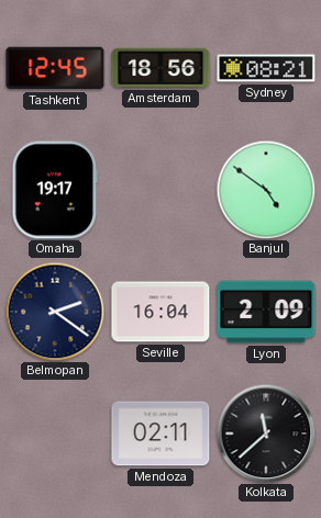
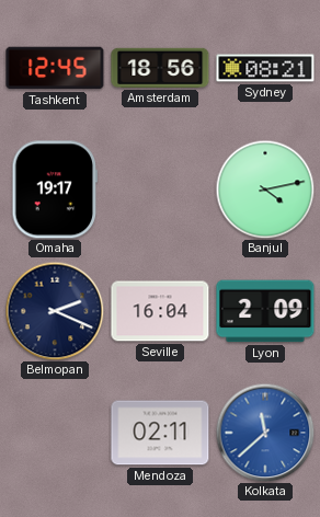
Banjul: 4:51 -> 4:13 (265, 189)
Belmopan: 2:21 -> 2:19 (55, 311)
Kolkata dial: black -> blue (265, 433)
